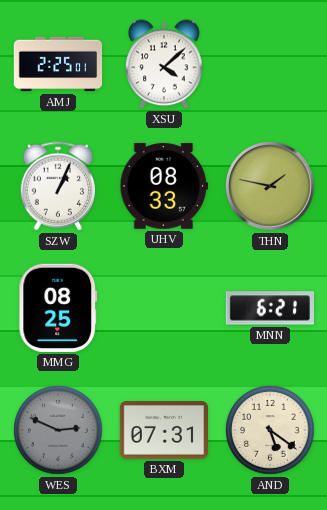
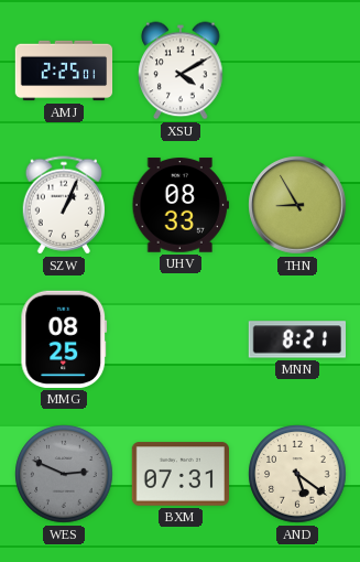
XSU: 4:08 -> 4:10 (181, 71)
THN: 1:47 -> 8:55 (297, 205)
MNN: 6:21 -> 8:21 (296, 339)
